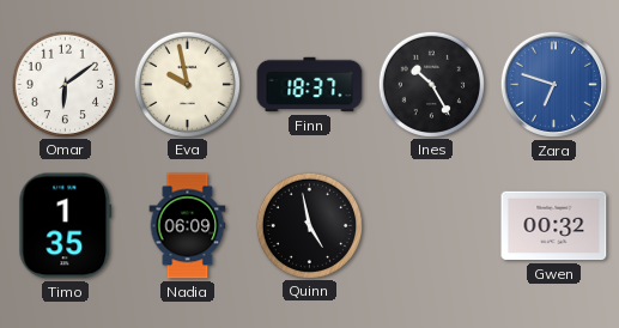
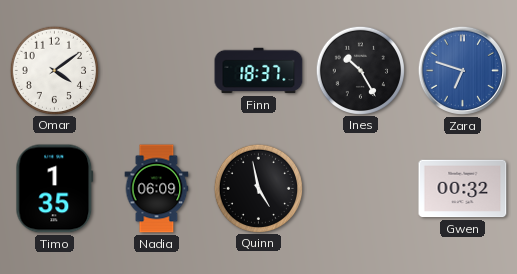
Omar: 6:09 -> 4:09 (54, 70)
Eva: 9:58 -> none (187, 84)
